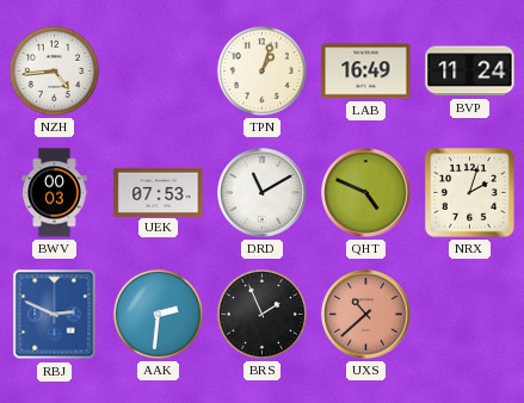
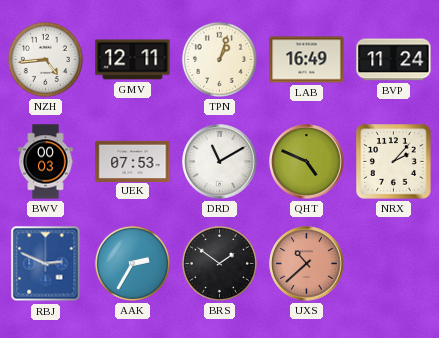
GMV: none -> 12:11 (133, 60)
NRX: 2:03 -> 2:07 (394, 162)
AAK: 2:31 -> 2:35 (132, 263)
BRS: 1:56 -> 1:51 (219, 263)
